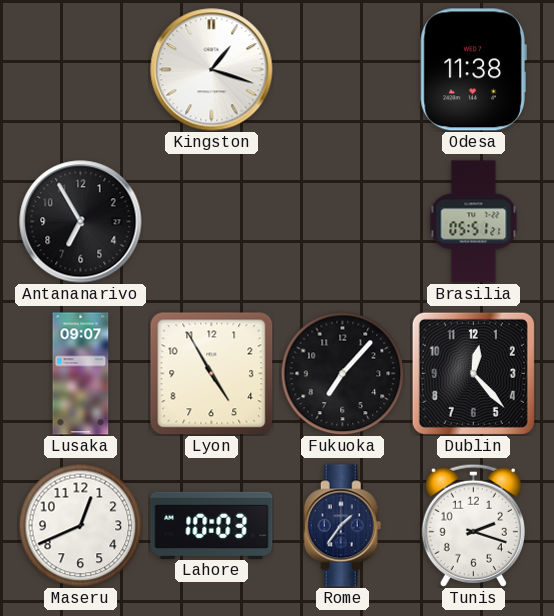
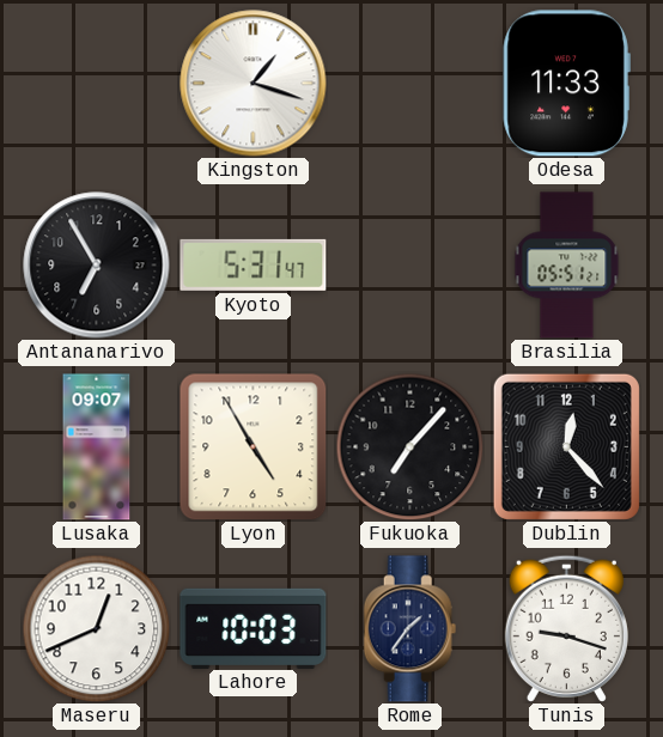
Odesa: 11:38 -> 11:33 (566, 84)
Kyoto: none -> 5:31 (254, 264)
Tunis: 2:18 -> 9:18 (566, 628)
